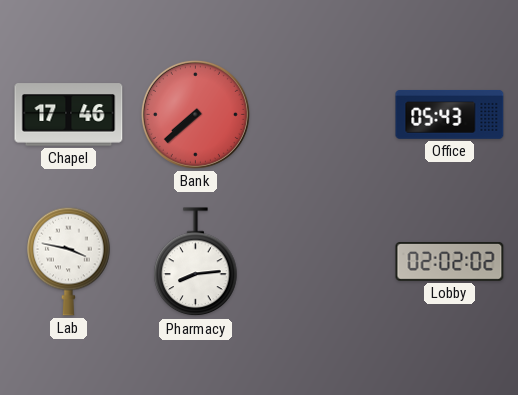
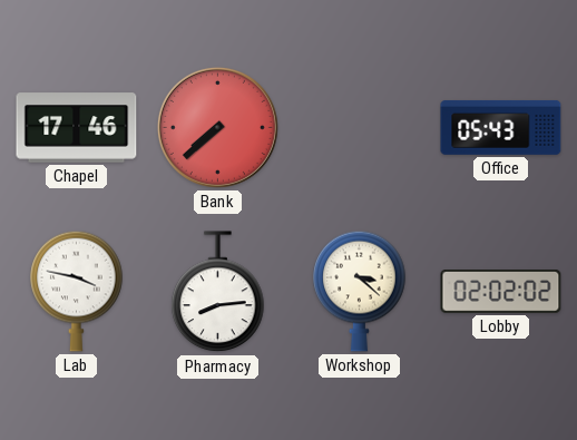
Workshop: none -> 3:22 (360, 291)
